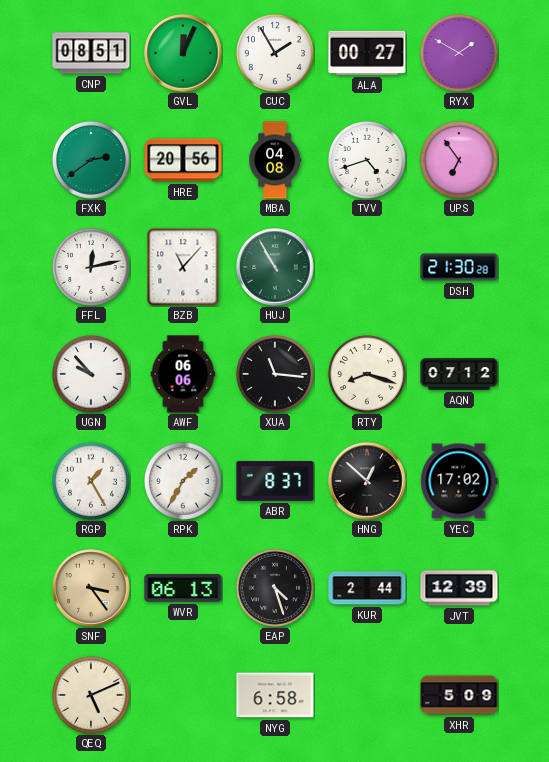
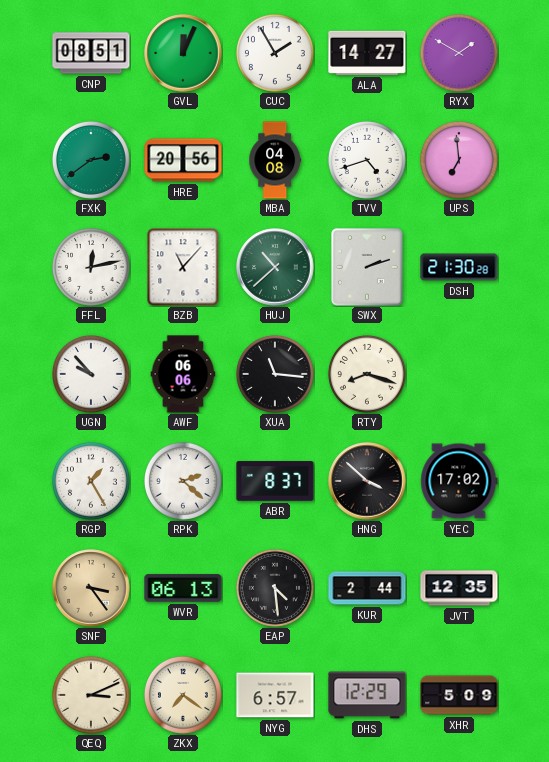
ALA: 00:27 -> 14:27 (367, 53)
UPS: 6:54 -> 6:59 (459, 160)
HUJ: 10:55 -> 10:38 (275, 267)
SWX: none -> 2:12 (368, 268)
AQN: 07:12 -> none (459, 374)
RPK: 1:35 -> 2:22 (183, 481)
HNG: 12:52 -> 3:52 (367, 481)
EAP: 4:27 -> 4:29 (275, 588)
JVT: 12:39 -> 12:35 (459, 588)
QEQ: 5:11 -> 3:11 (91, 695)
ZKX: none -> 7:21 (183, 695)
NYG: 6:58 -> 6:57 (275, 695)
DHS: none -> 12:29 (367, 695)
